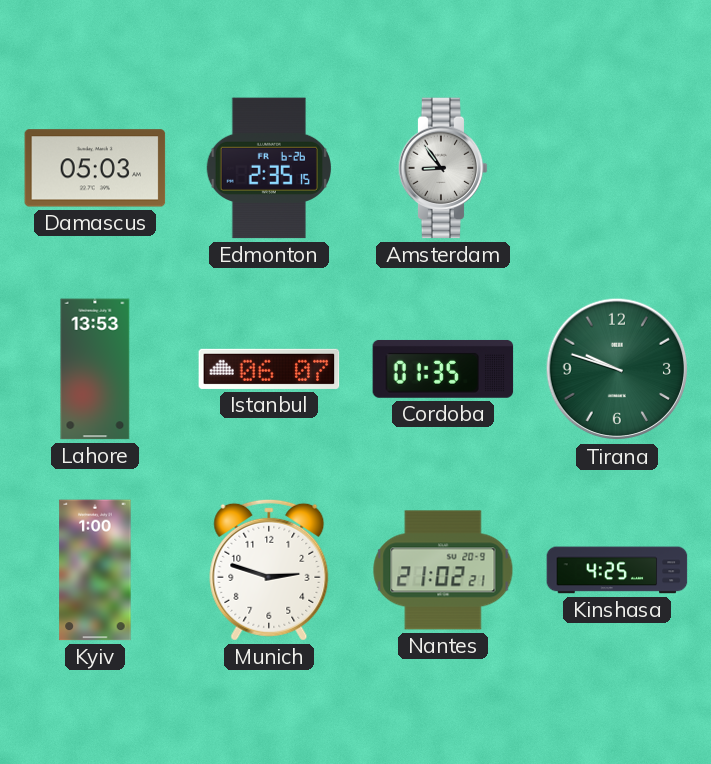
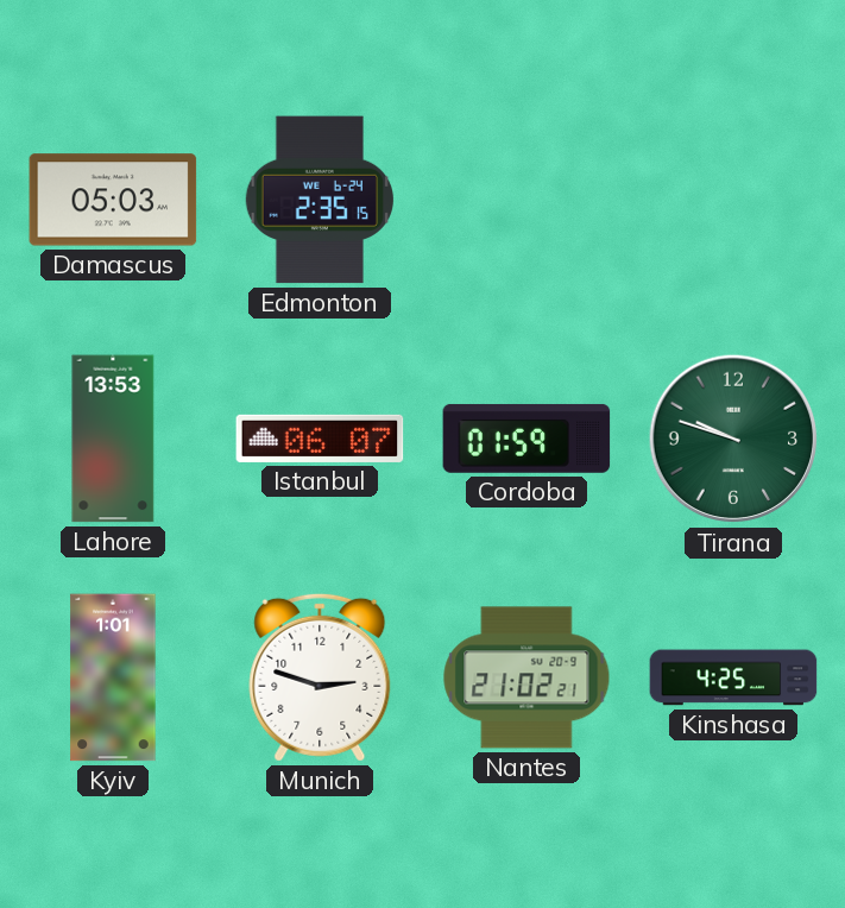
Edmonton date: FR 6-26 -> WE 6-24 (319, 200)
Amsterdam: 8:54 -> none (443, 168)
Cordoba: 01:35 -> 01:59 (526, 439)
Kyiv: 1:00 -> 1:01 (113, 677)
